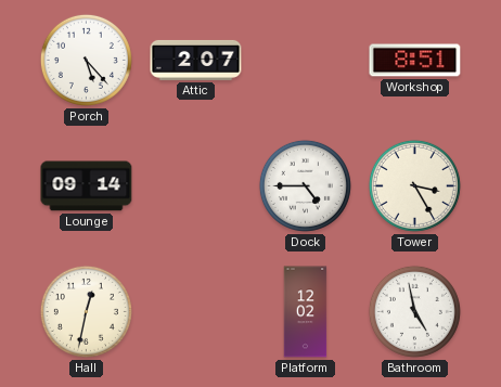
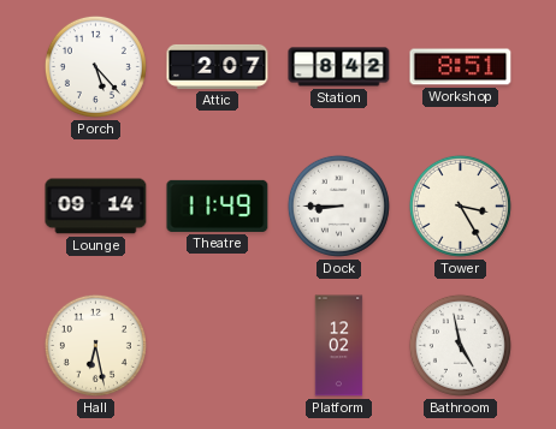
Station: none -> 8:42 (339, 67)
Theatre: none -> 11:49 (218, 205)
Dock: 4:45 -> 8:45 (338, 205)
Hall: 12:32 -> 6:28 (95, 345)
